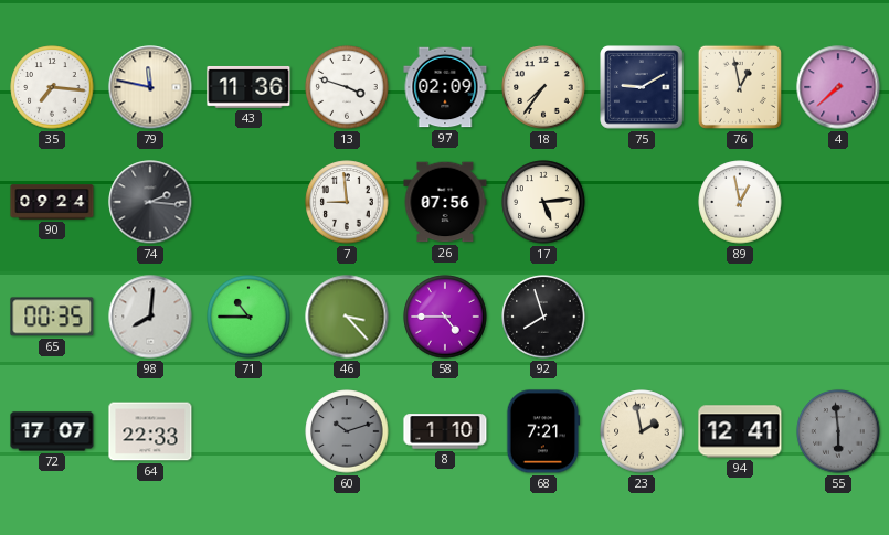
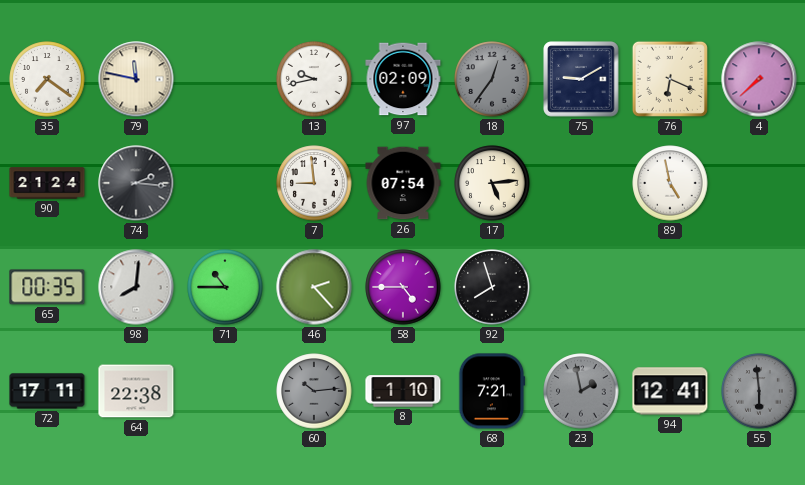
35: 7:16 -> 7:21 (47, 79)
43: 11:36 -> none (248, 87)
13: 3:48 -> 9:43 (314, 79)
18: 7:36 -> 12:36 (492, 79)
18 dial: cream -> grey (492, 79)
76: 12:58 -> 6:19 (670, 79)
90: 09:24 -> 21:24 (47, 183)
26: 07:56 -> 07:54 (403, 183)
89: 12:58 -> 4:58 (670, 183)
46: 3:23 -> 2:23 (314, 287)
72: 17:07 -> 17:11 (47, 391)
64: 22:33 -> 22:38 (136, 391)
60: 10:12 -> 10:14 (314, 391)
23 dial: cream -> grey (581, 391)
